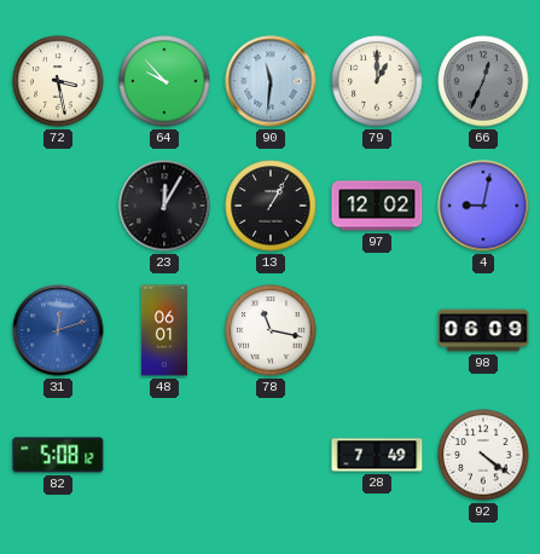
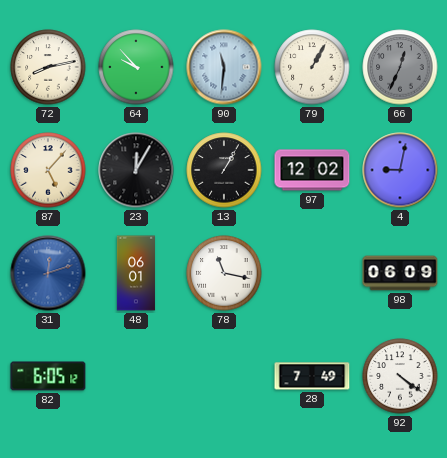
72: 3:28 -> 8:13 (48, 67)
79: 1:00 -> 1:05 (312, 67)
87: none -> 5:07 (48, 170)
82: 5:08 -> 6:05 (48, 376)
